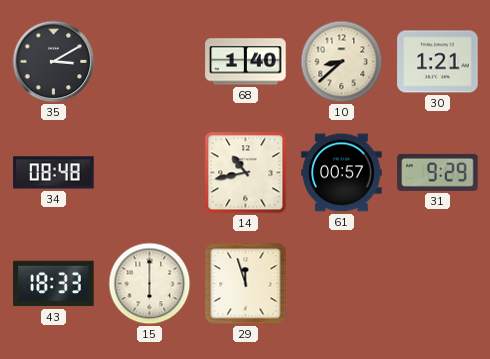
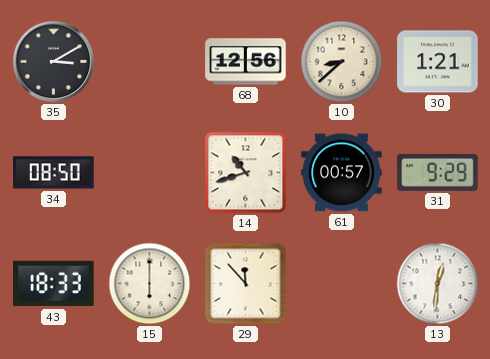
68: 1:40 -> 12:56 (246, 62)
34: 08:48 -> 08:50 (54, 173)
14: 10:43 -> 10:42 (246, 173)
29: 11:57 -> 11:53 (246, 284)
13: none -> 12:31 (438, 284)
